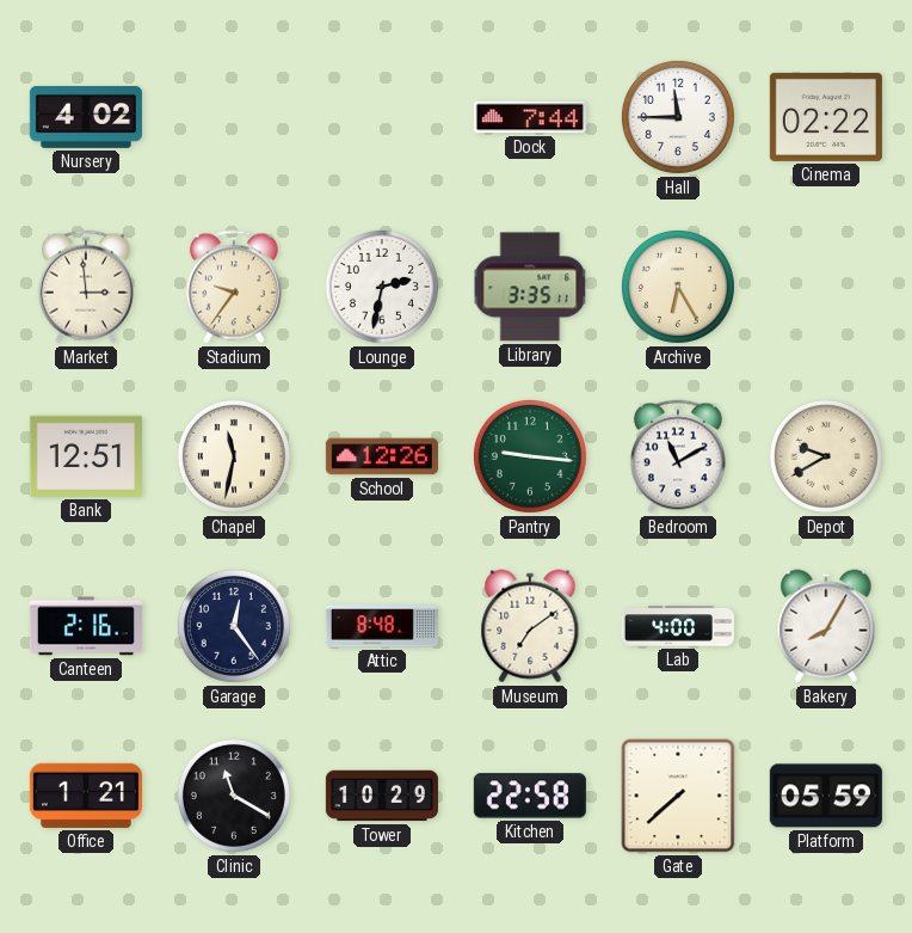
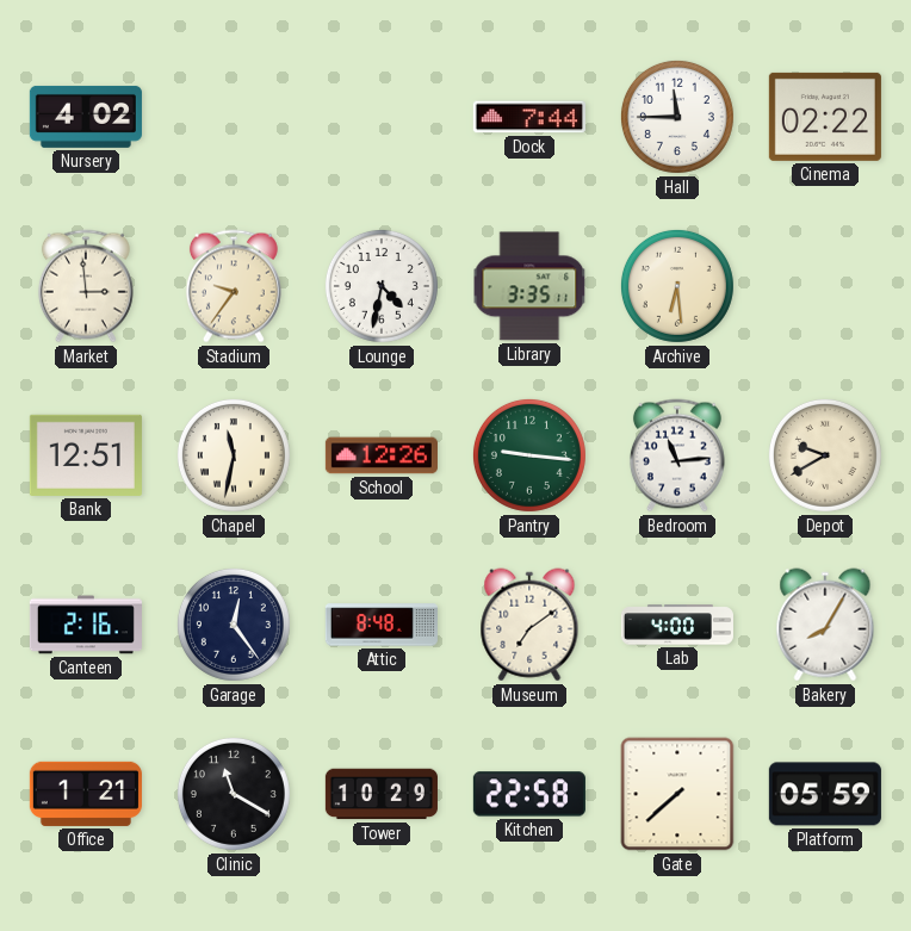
Lounge: 2:32 -> 4:32 (382, 286)
Archive: 6:25 -> 6:29 (677, 286)
Bedroom: 11:10 -> 11:14 (677, 455)
